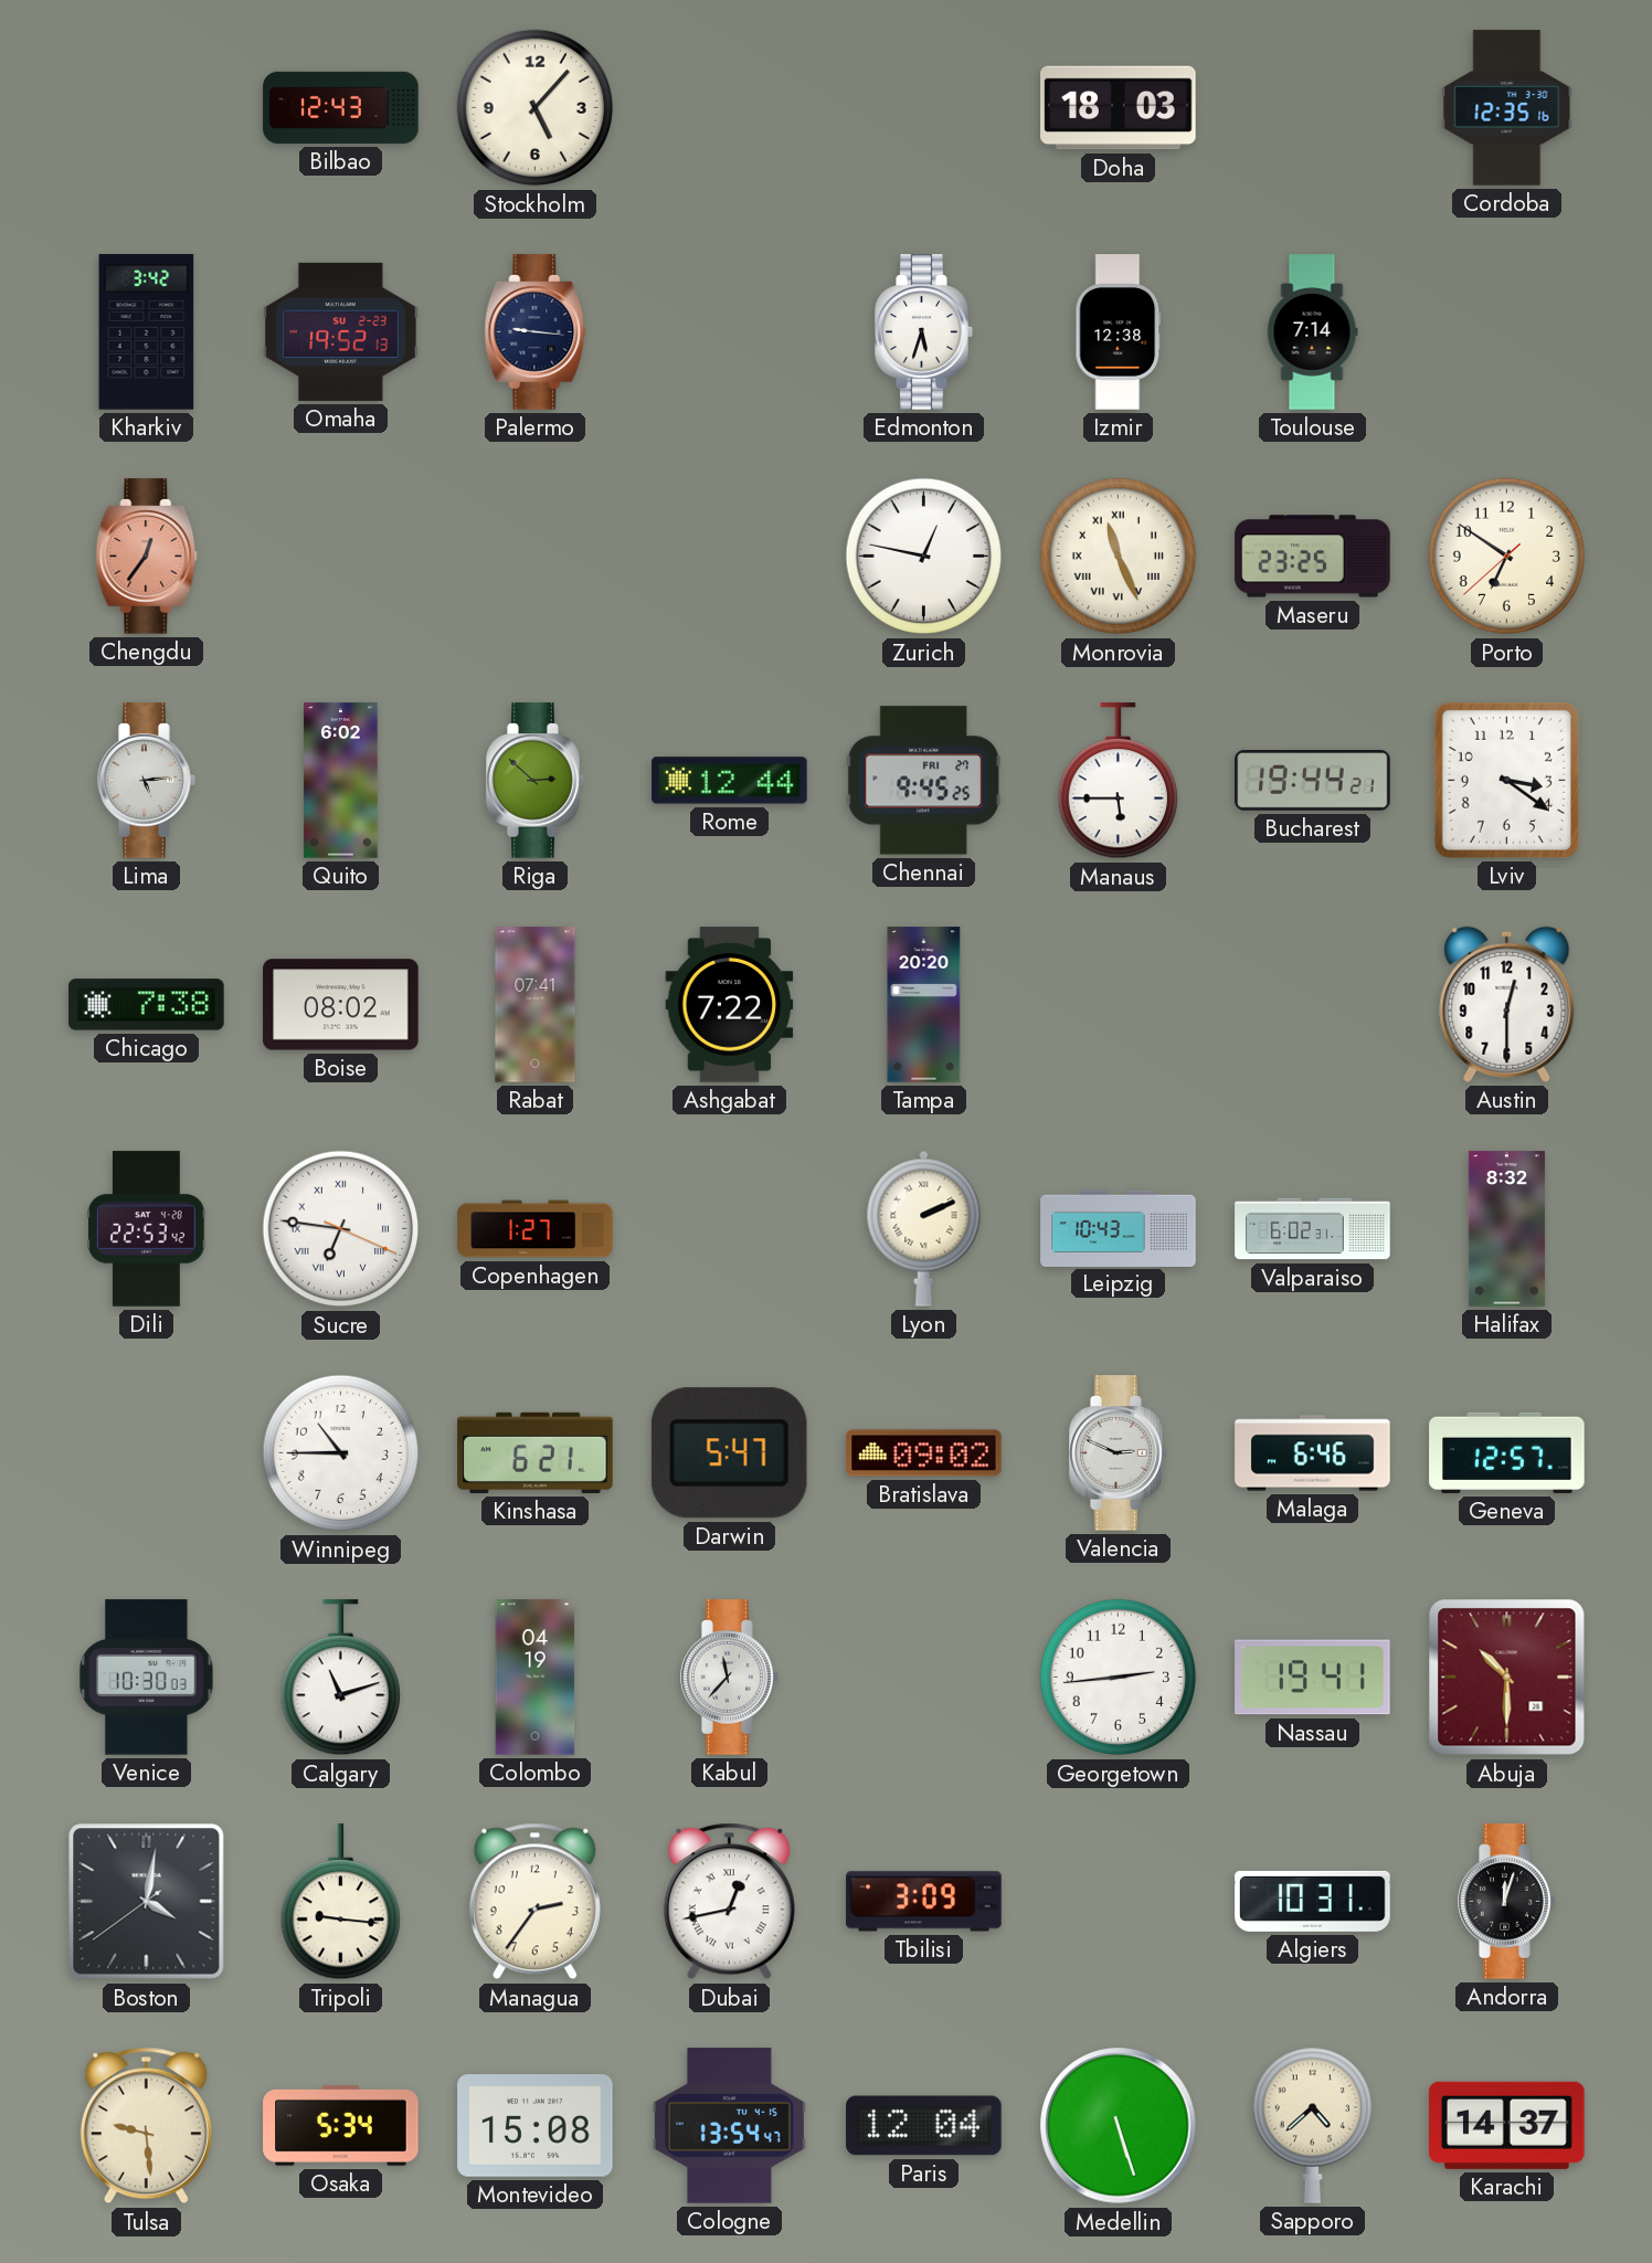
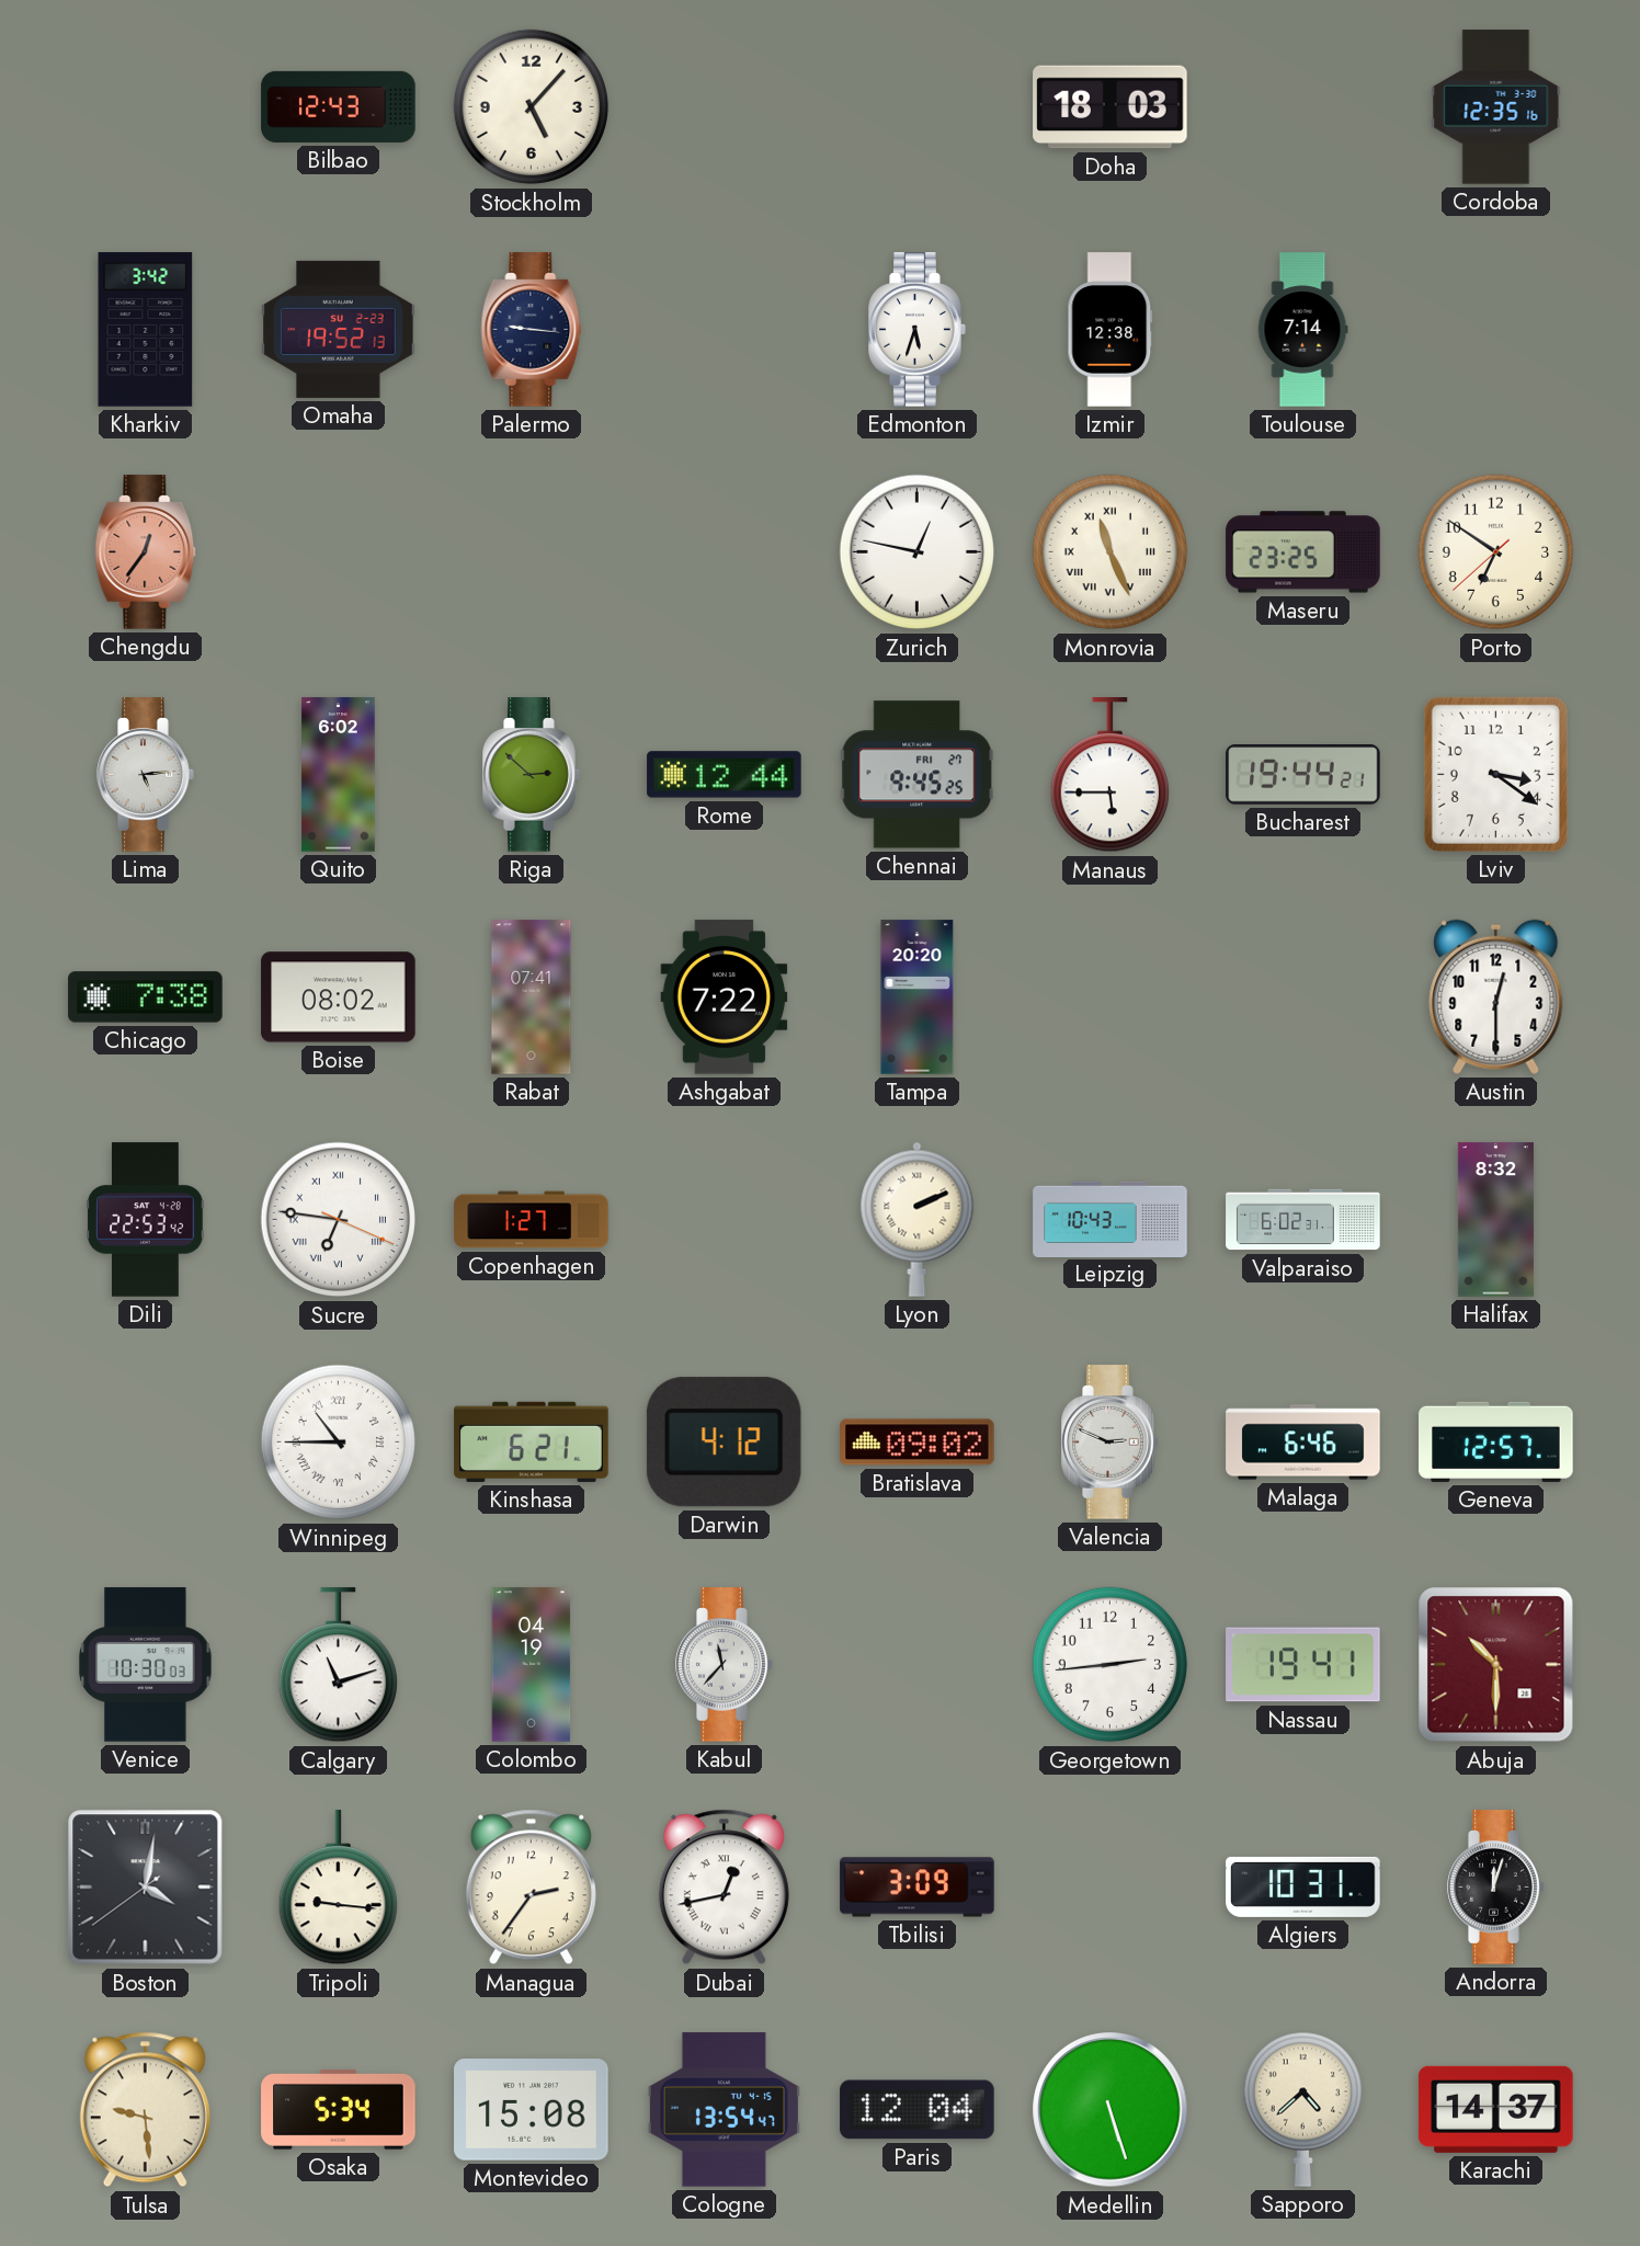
Winnipeg numerals: Arabic -> Roman (339, 1443)
Darwin: 5:47 -> 4:12 (724, 1443)
